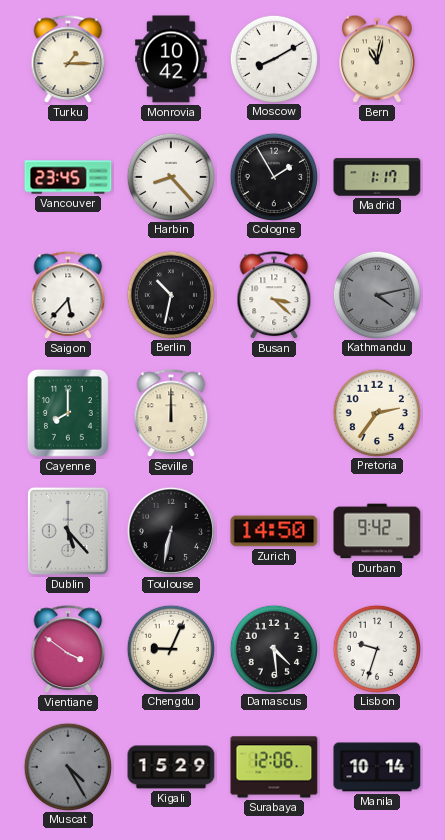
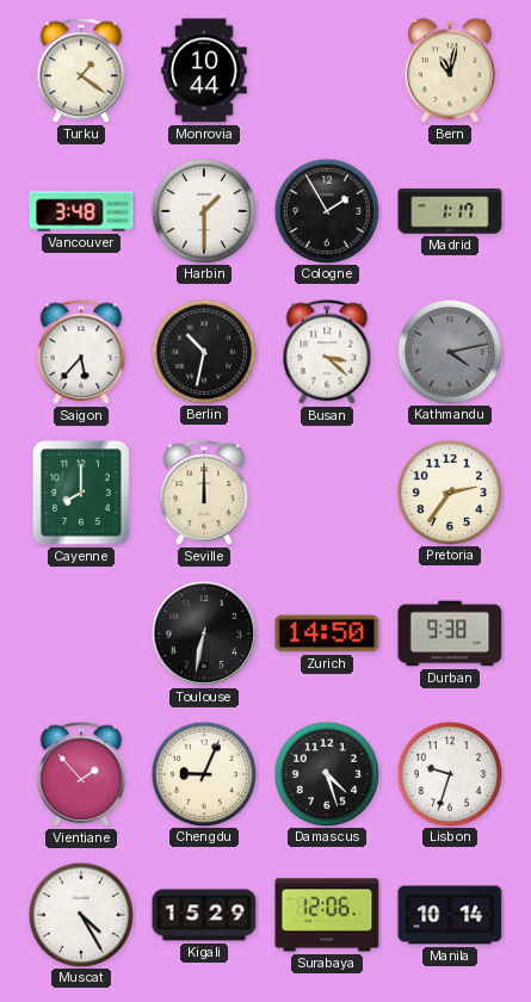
Turku: 1:15 -> 1:21 (81, 72)
Monrovia: 10:42 -> 10:44 (204, 70)
Moscow: 8:10 -> none (273, 58)
Vancouver: 23:45 -> 3:48 (81, 211)
Harbin: 8:23 -> 1:30 (203, 210)
Dublin: 5:23 -> none (68, 531)
Durban: 9:42 -> 9:38 (450, 633)
Vientiane: 3:51 -> 1:53 (81, 775)
Damascus: 4:29 -> 4:27 (326, 773)
Muscat dial: grey -> white (80, 914)
